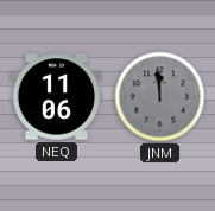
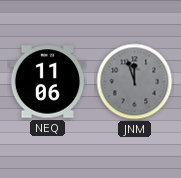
JNM: 11:59 -> 11:57 (135, 82)
